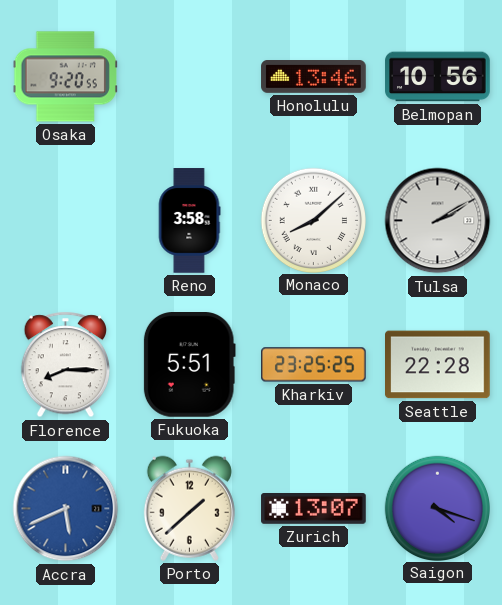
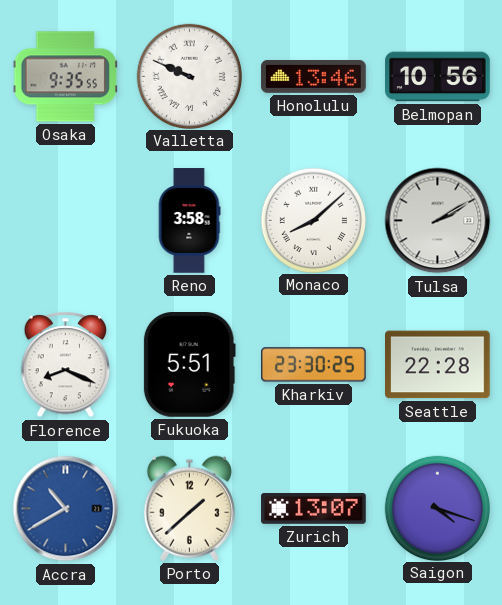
Osaka: 9:20 -> 9:35 (65, 77)
Valletta: none -> 9:49 (189, 76)
Florence: 8:15 -> 8:19 (65, 365)
Kharkiv: 23:25 -> 23:30 (314, 365)
Accra: 5:41 -> 10:40 (66, 509)
